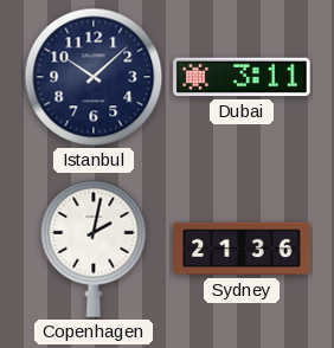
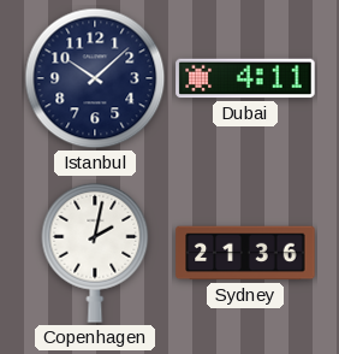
Dubai: 3:11 -> 4:11 (245, 78)
